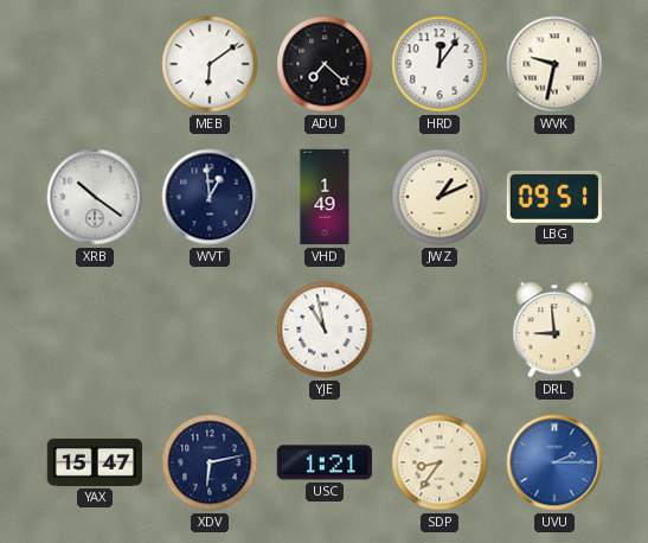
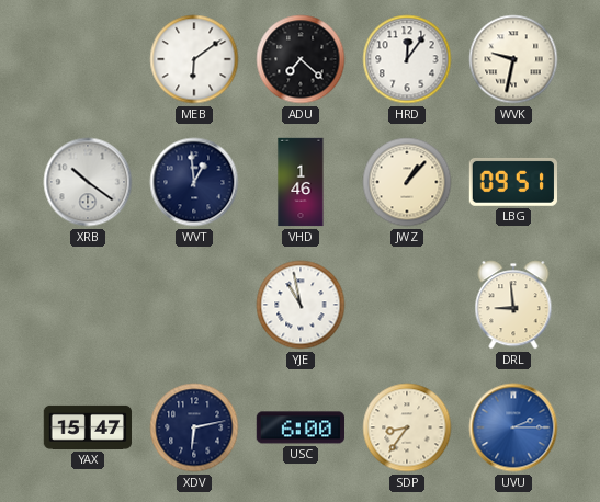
VHD: 1:49 -> 1:46 (301, 182)
JWZ: 1:11 -> 1:07 (407, 182)
USC: 1:21 -> 6:00 (301, 427)
